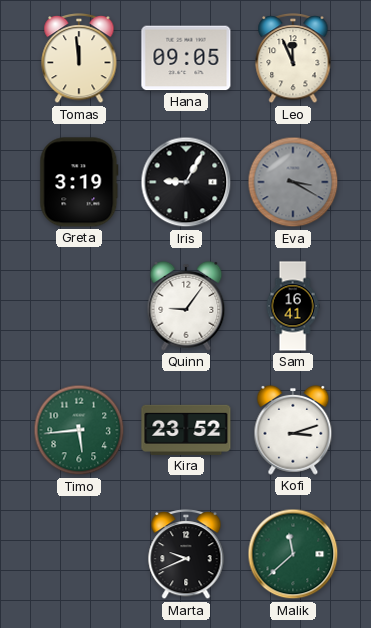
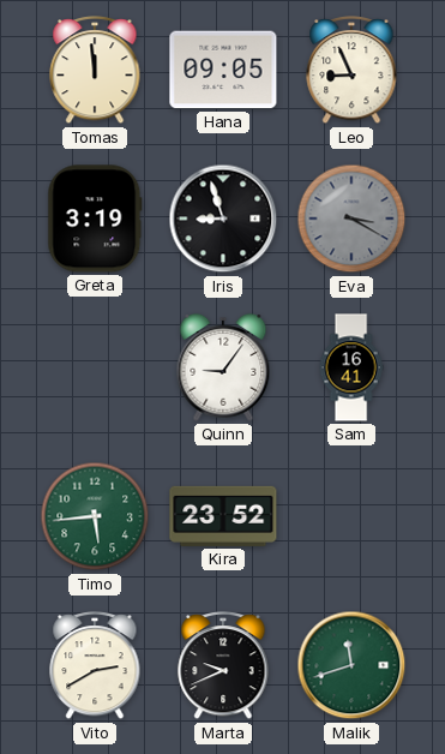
Leo: 11:56 -> 8:56 (351, 71)
Iris: 9:05 -> 8:57 (223, 219)
Kofi: 3:12 -> none (293, 430)
Vito: none -> 2:40 (95, 666)
Malik: 11:38 -> 11:42 (351, 665)
